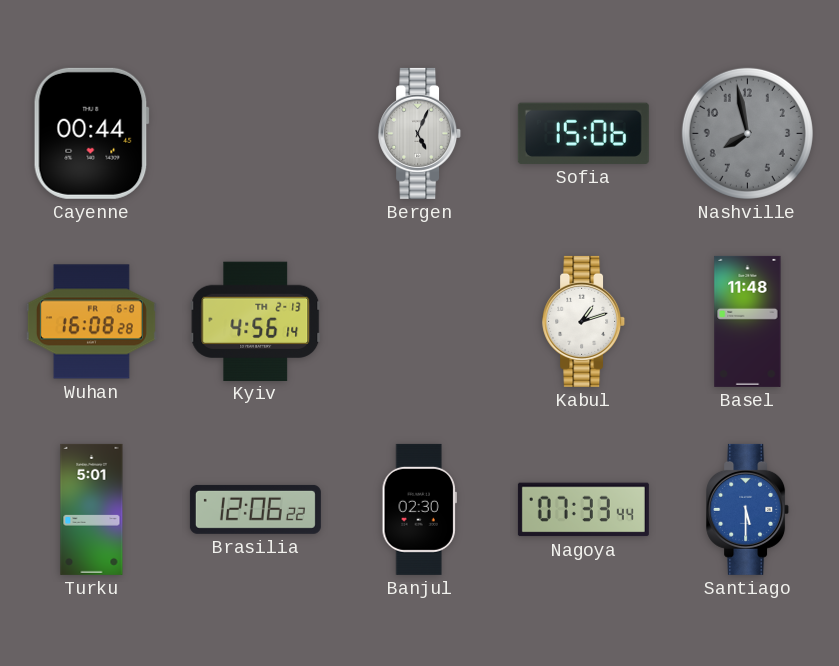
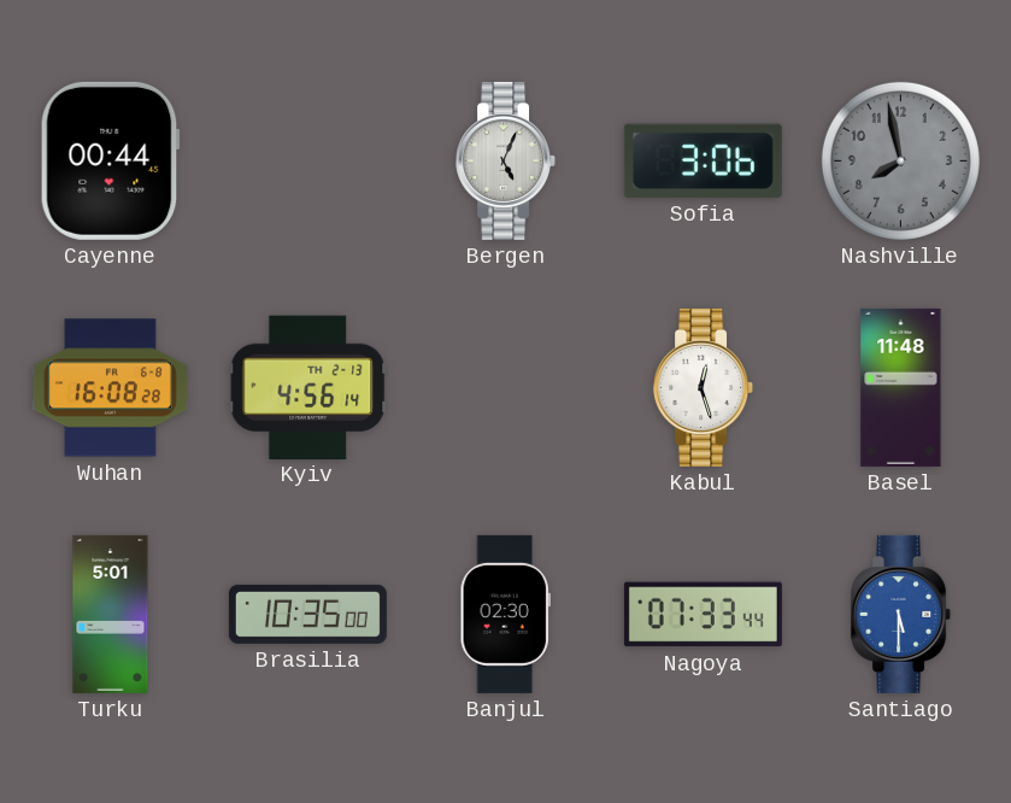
Sofia: 15:06 -> 3:06 (703, 160)
Kabul: 1:12 -> 12:27 (704, 387)
Brasilia: 12:06 -> 10:35 (307, 614)
